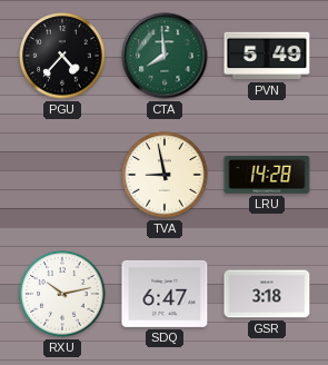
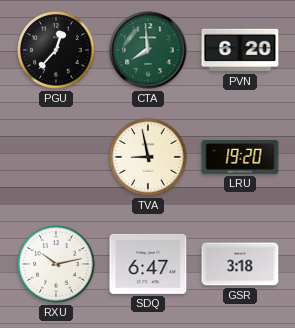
PGU: 4:37 -> 12:37 (56, 50)
PVN: 5:49 -> 6:20 (240, 50)
LRU: 14:28 -> 19:20 (240, 158)
